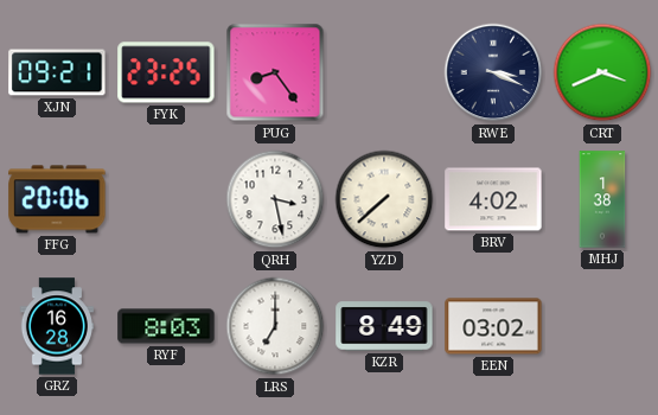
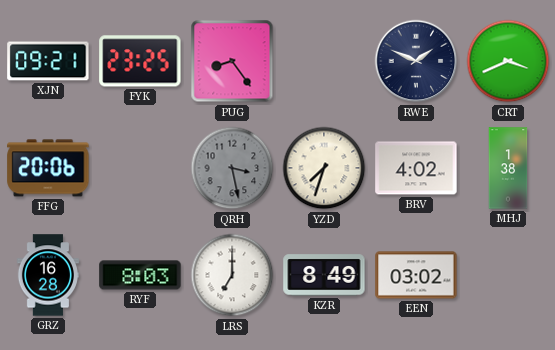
RWE: 3:19 -> 1:49 (416, 61)
QRH dial: white -> grey (232, 168)
YZD: 7:38 -> 7:33 (324, 168)
